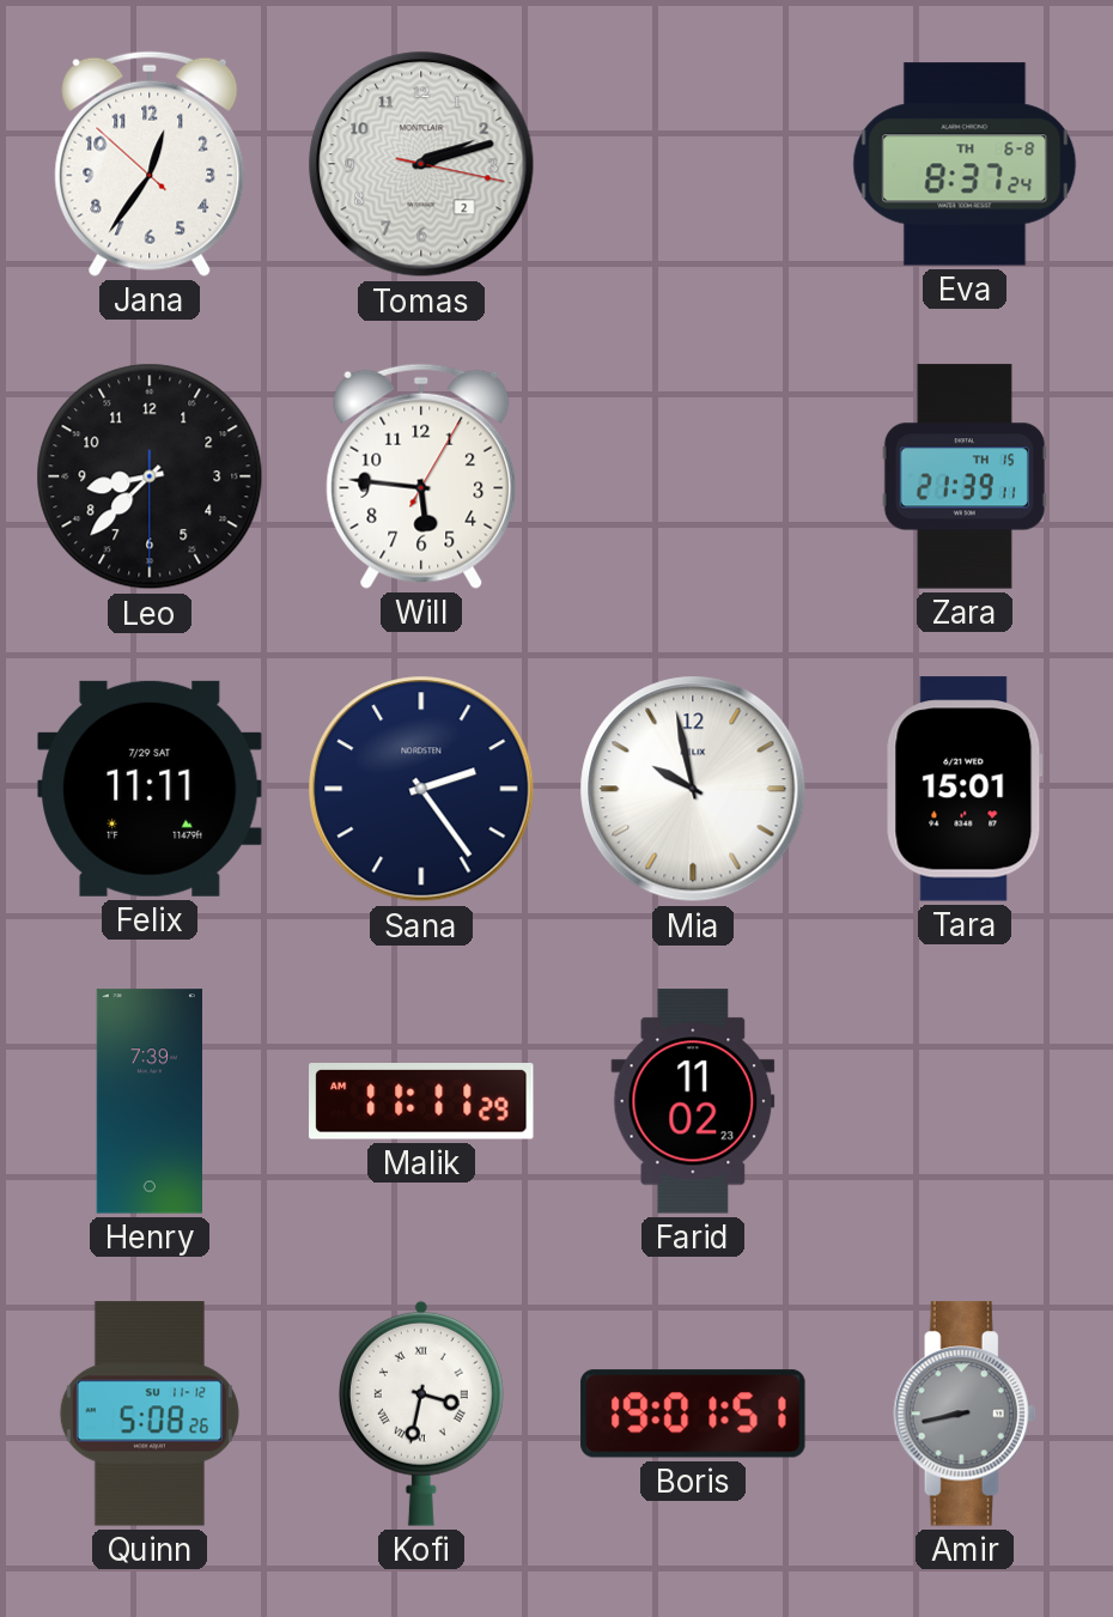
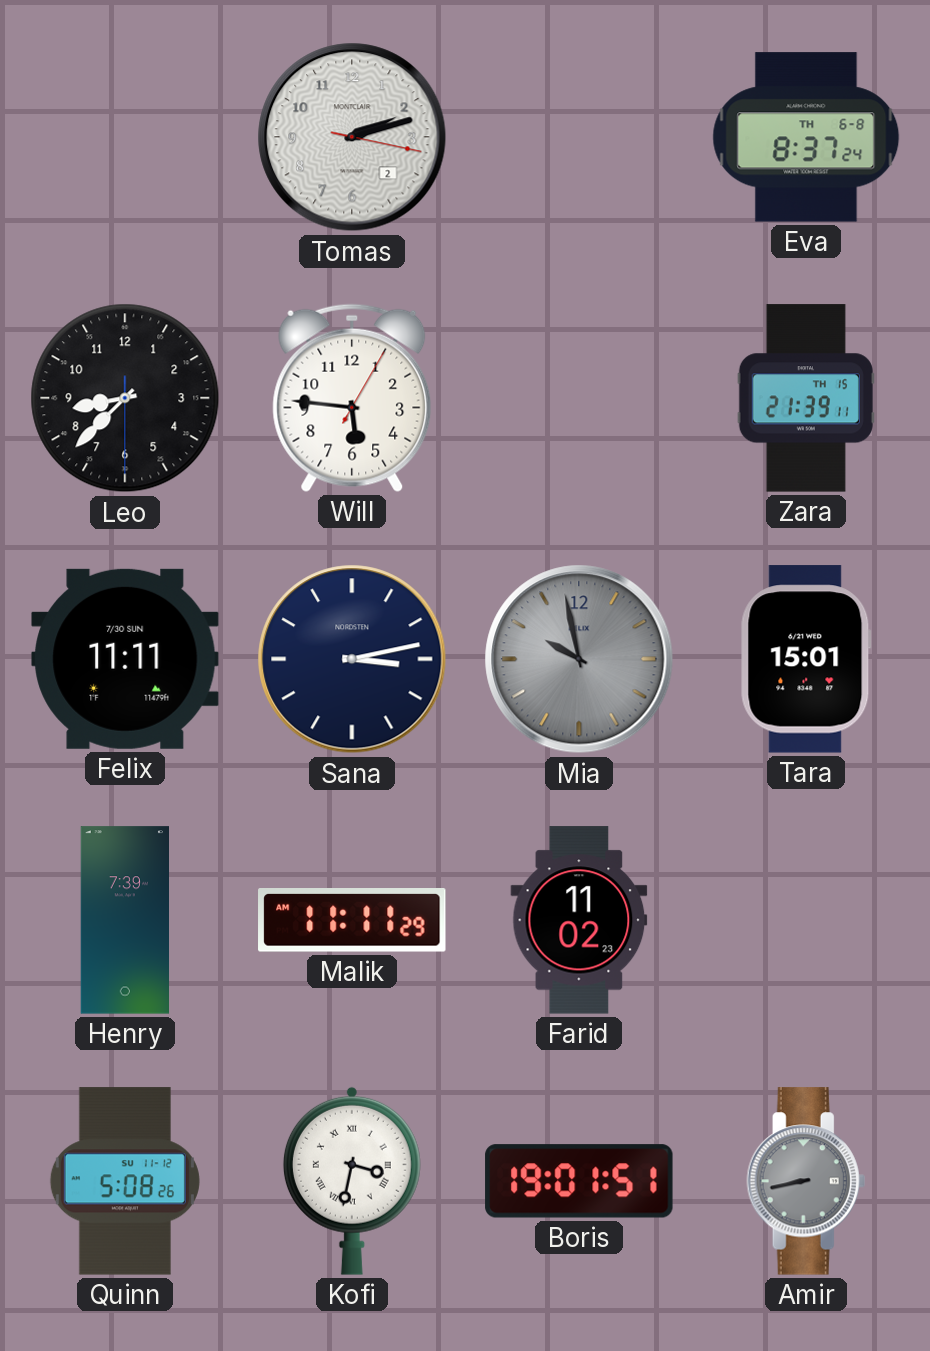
Jana: 12:35 -> none (150, 164)
Felix date: 7/29 SAT -> 7/30 SUN (125, 659)
Sana: 2:24 -> 3:13 (352, 659)
Mia dial: white -> grey (579, 659)
